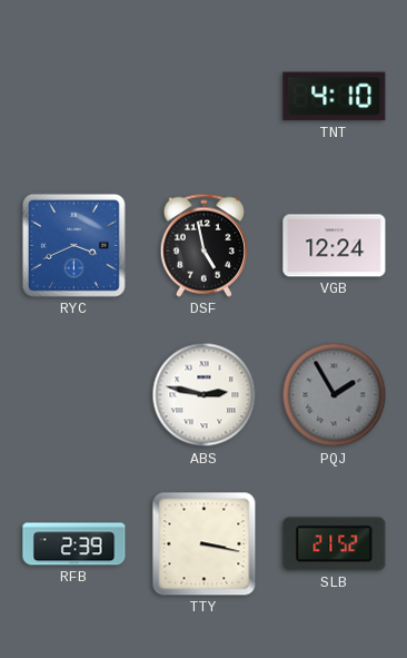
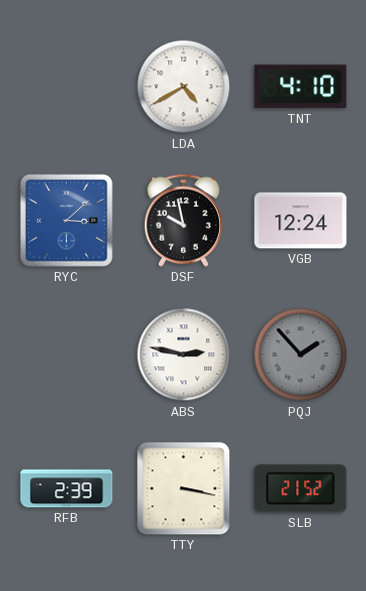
LDA: none -> 4:40 (184, 87)
RYC: 3:41 -> 3:08 (66, 220)
DSF: 4:58 -> 9:58 (183, 220)
PQJ: 1:55 -> 1:53 (301, 355)
